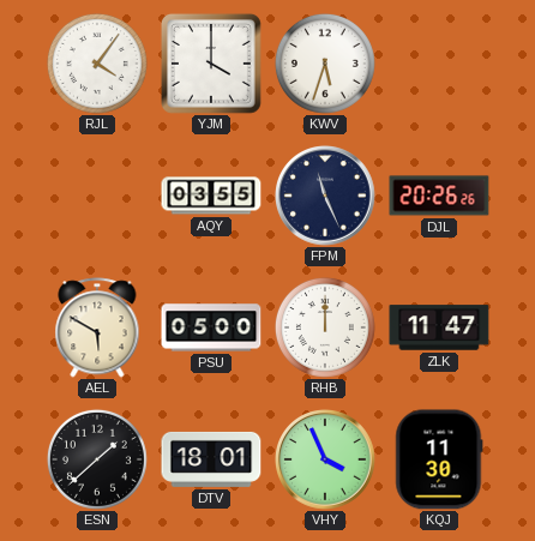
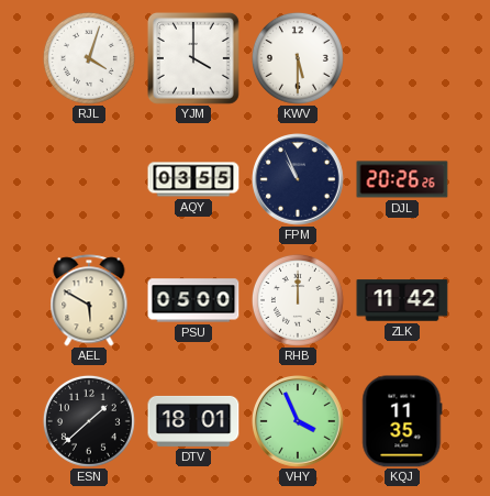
RJL: 4:06 -> 4:03 (89, 58)
KWV: 5:33 -> 5:30 (298, 58)
FPM: 11:26 -> 10:56 (298, 179)
ZLK: 11:47 -> 11:42 (402, 300)
KQJ: 11:30 -> 11:35 (402, 421)
